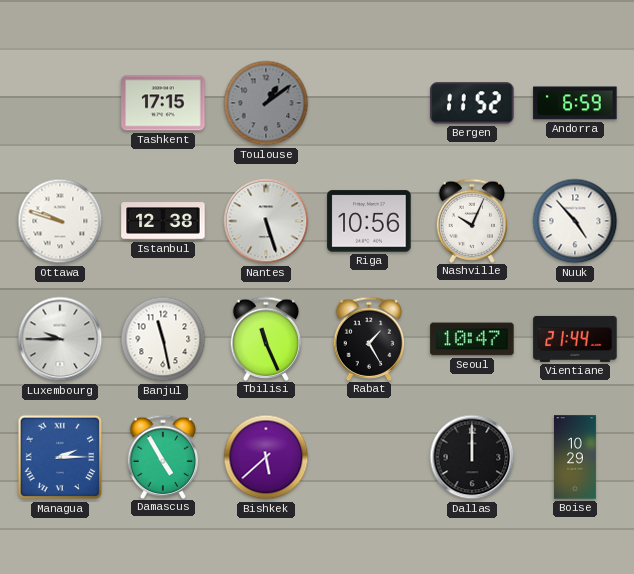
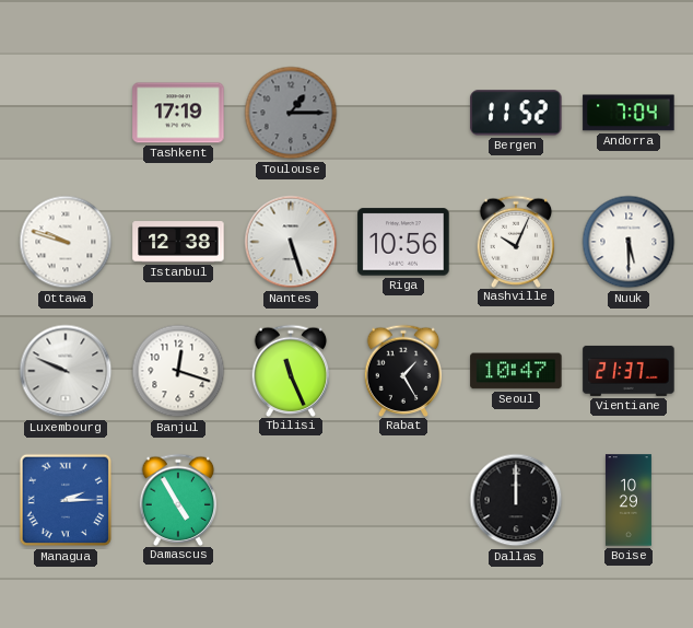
Tashkent: 17:15 -> 17:19 (178, 113)
Toulouse: 1:09 -> 1:15 (291, 113)
Andorra: 6:59 -> 7:04 (629, 113)
Nuuk: 4:53 -> 5:30 (629, 242)
Luxembourg: 9:45 -> 9:49 (66, 371)
Banjul: 11:28 -> 12:18 (178, 371)
Vientiane: 21:44 -> 21:37 (629, 371)
Bishkek: 5:38 -> none (266, 457)
